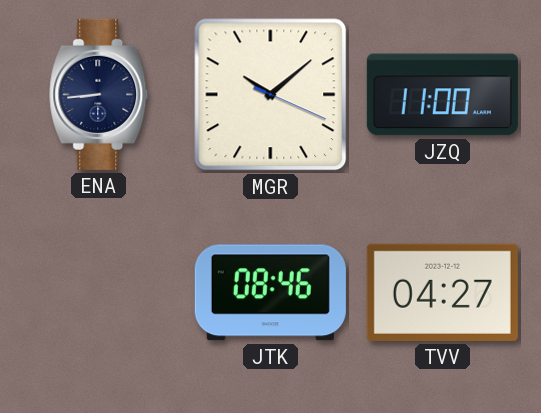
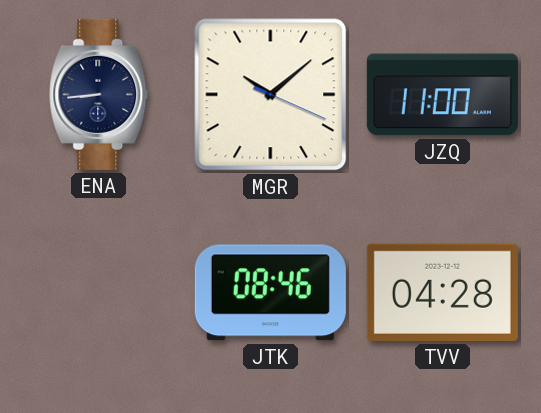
TVV: 04:27 -> 04:28 (442, 292)
